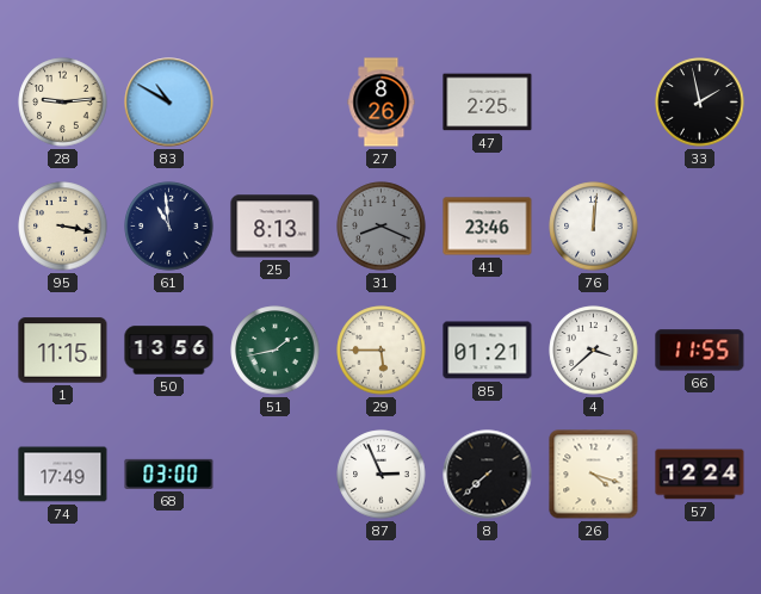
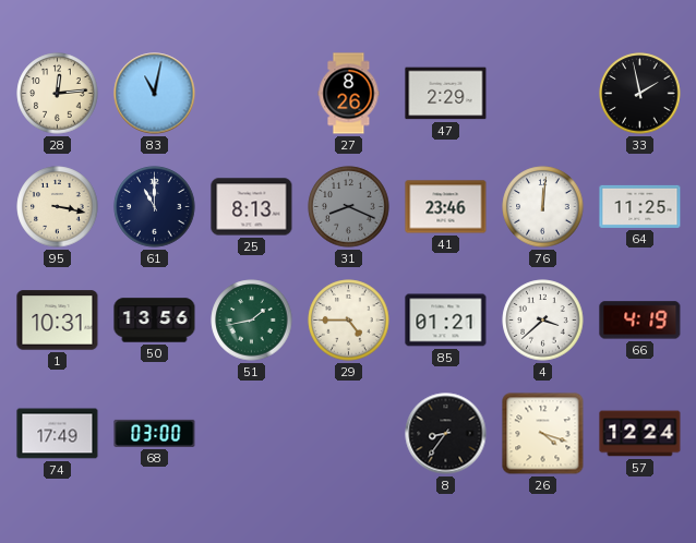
28: 9:14 -> 12:14 (58, 94)
83: 10:50 -> 11:02 (155, 94)
47: 2:25 -> 2:29 (446, 94)
61: 10:59 -> 11:00 (155, 207)
64: none -> 11:25 (640, 206)
1: 11:15 -> 10:31 (58, 321)
29: 5:45 -> 4:45 (349, 321)
66: 11:55 -> 4:19 (640, 321)
87: 2:56 -> none (382, 475)
8: 7:38 -> 8:36 (446, 434)
